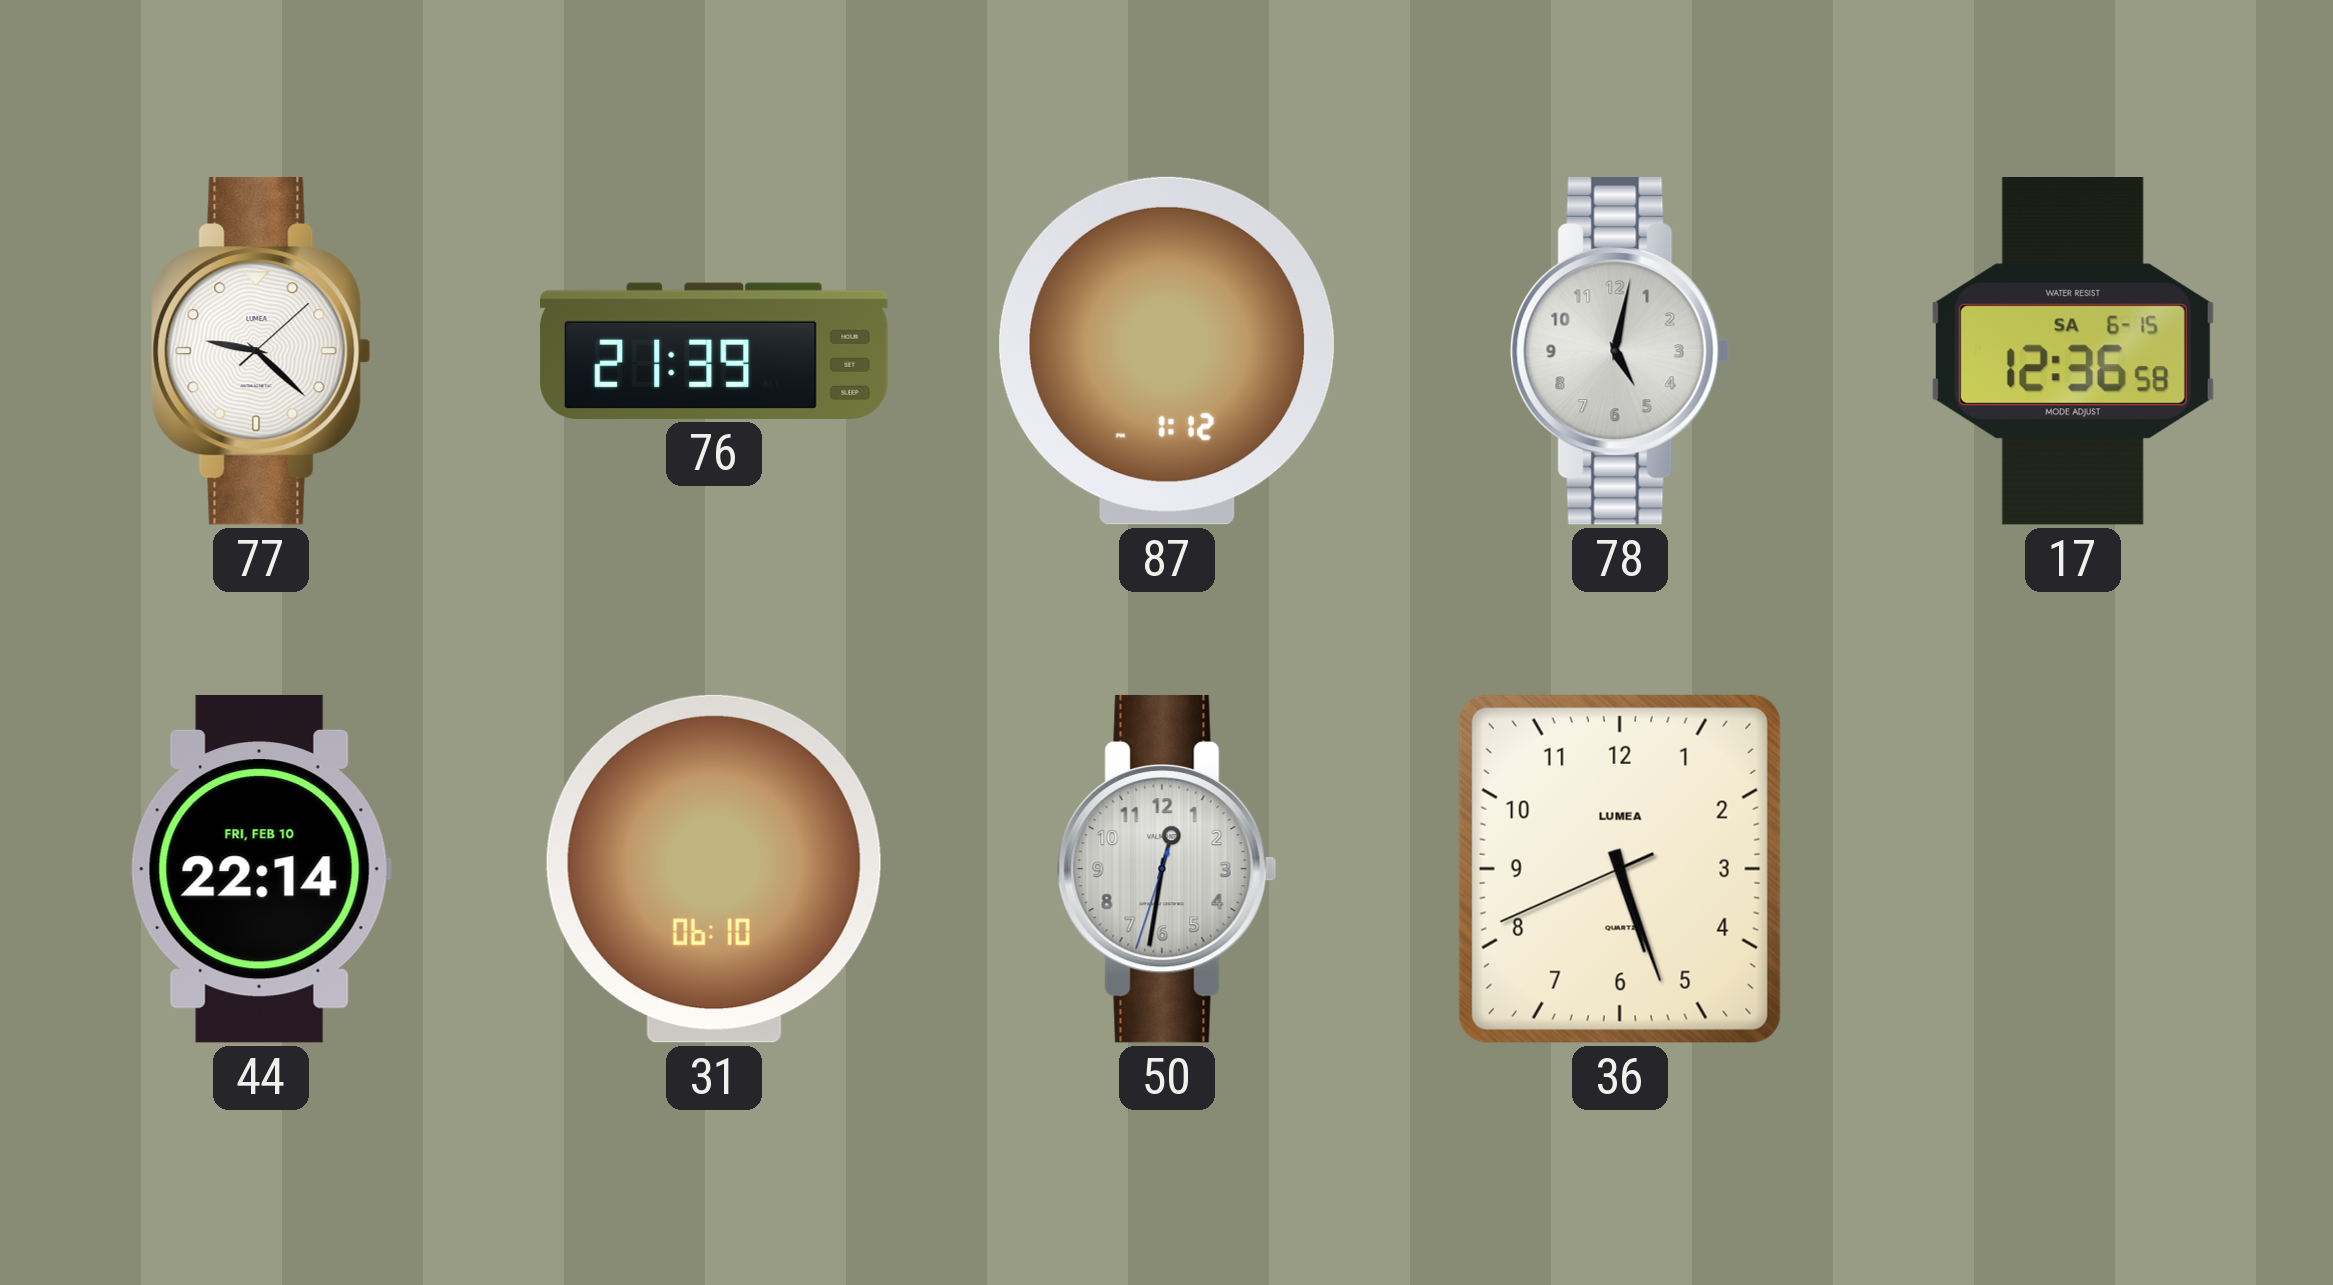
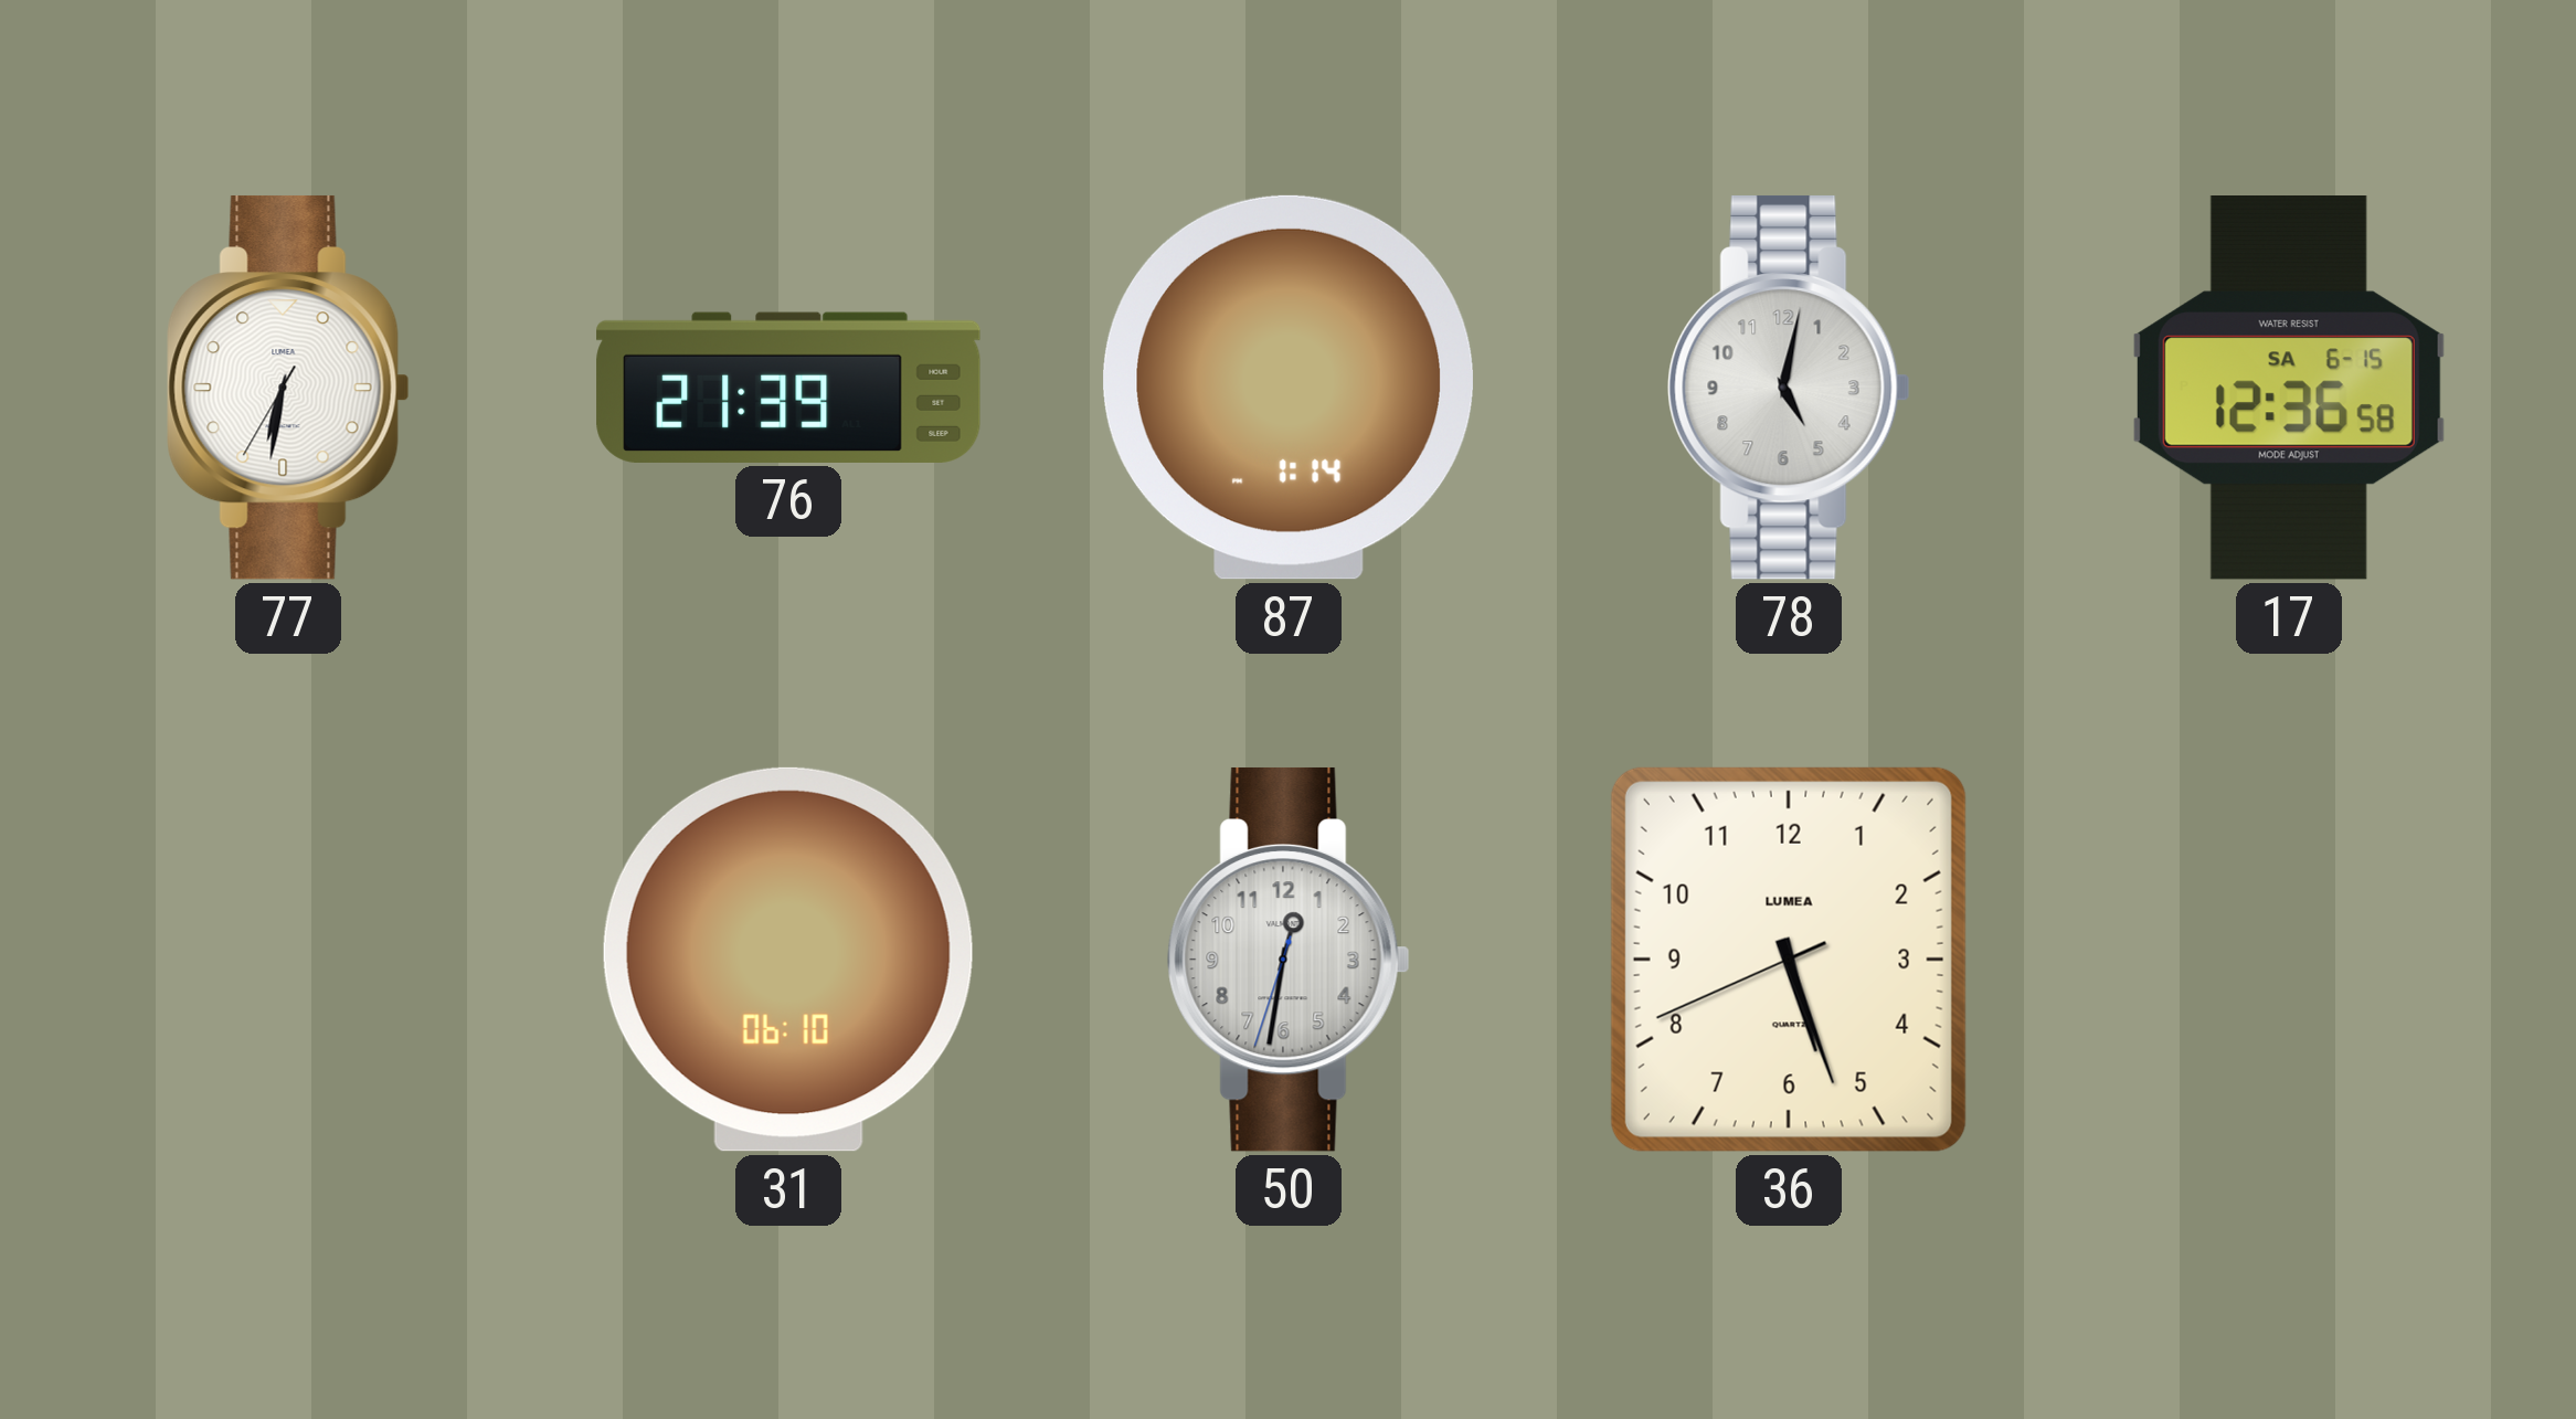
77: 9:22 -> 6:31 (288, 388)
87: 1:12 -> 1:14 (1289, 388)
44: 22:14 -> none (261, 869)
